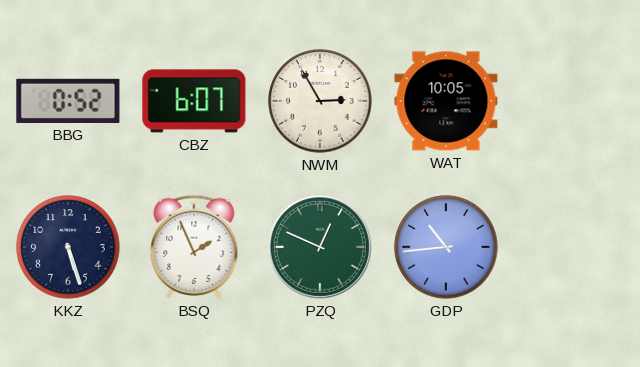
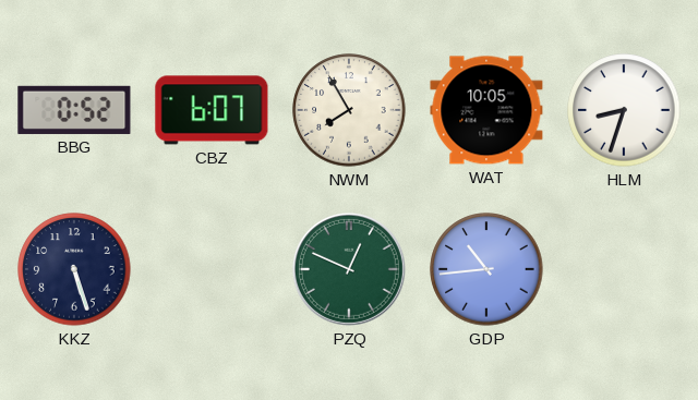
NWM: 2:55 -> 7:55 (349, 110)
HLM: none -> 8:33 (624, 110)
BSQ: 1:56 -> none (194, 247)
